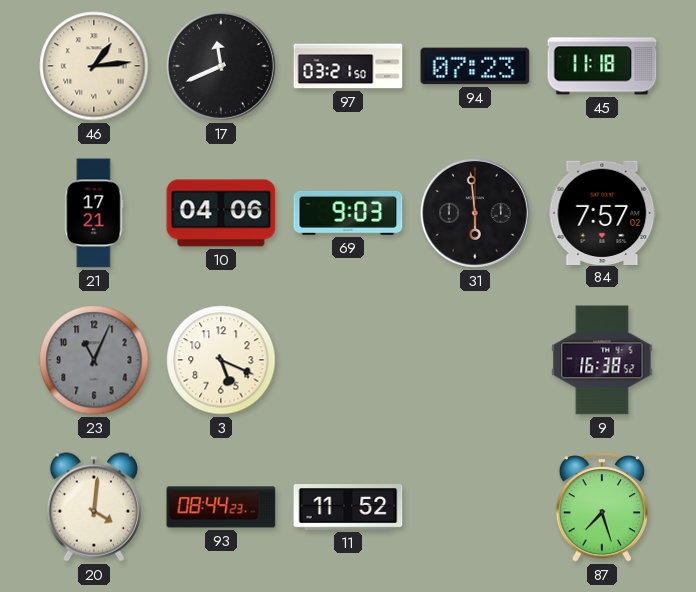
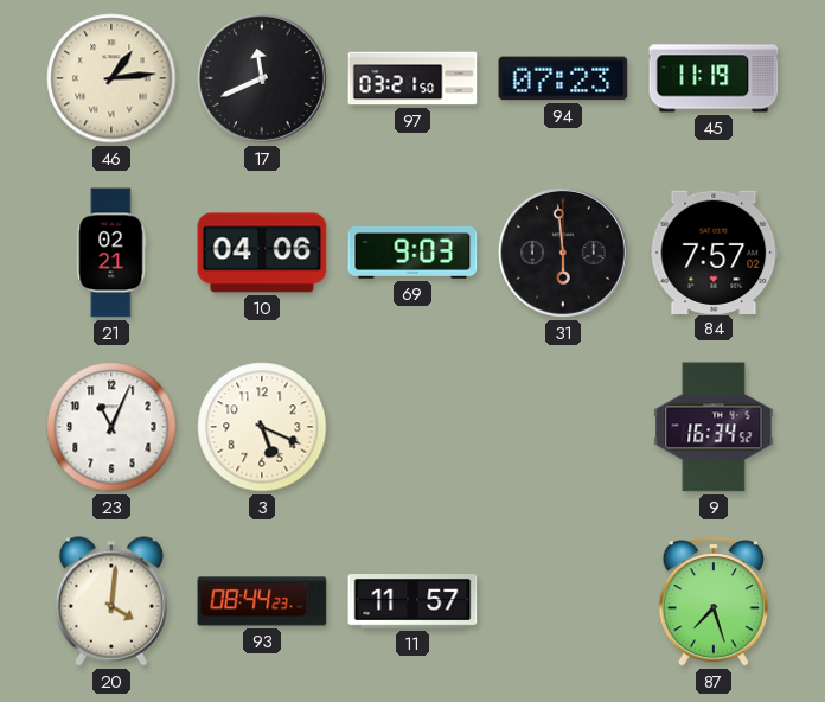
45: 11:18 -> 11:19 (714, 78)
21: 17:21 -> 02:21 (111, 253)
23 dial: grey -> white (111, 427)
9: 16:38 -> 16:34 (714, 427)
11: 11:52 -> 11:57 (412, 602)
